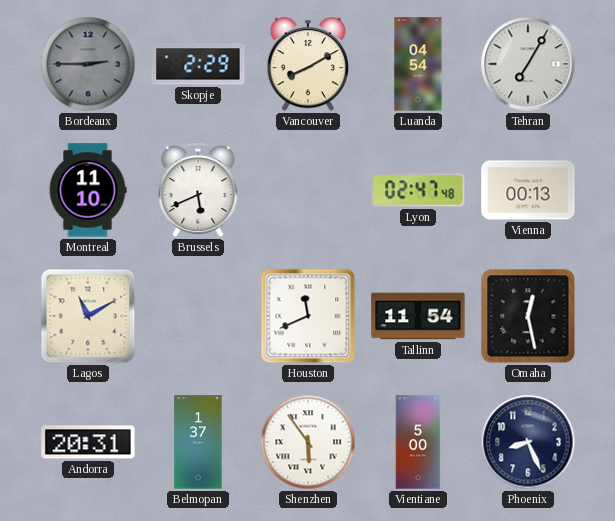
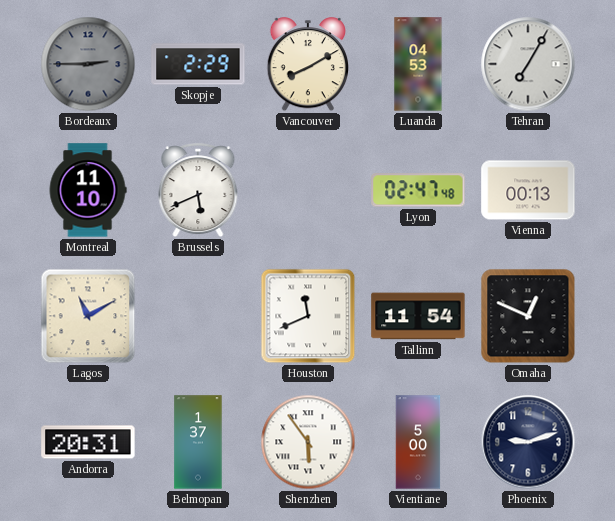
Luanda: 04:54 -> 04:53 (418, 64)
Omaha: 12:28 -> 12:49 (528, 316)
Phoenix: 8:26 -> 9:12 (528, 442)
